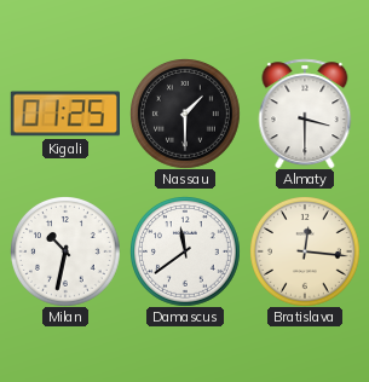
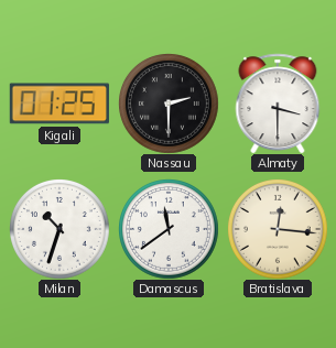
Nassau: 1:30 -> 2:30 (169, 104)
Milan: 10:32 -> 10:33 (59, 229)
